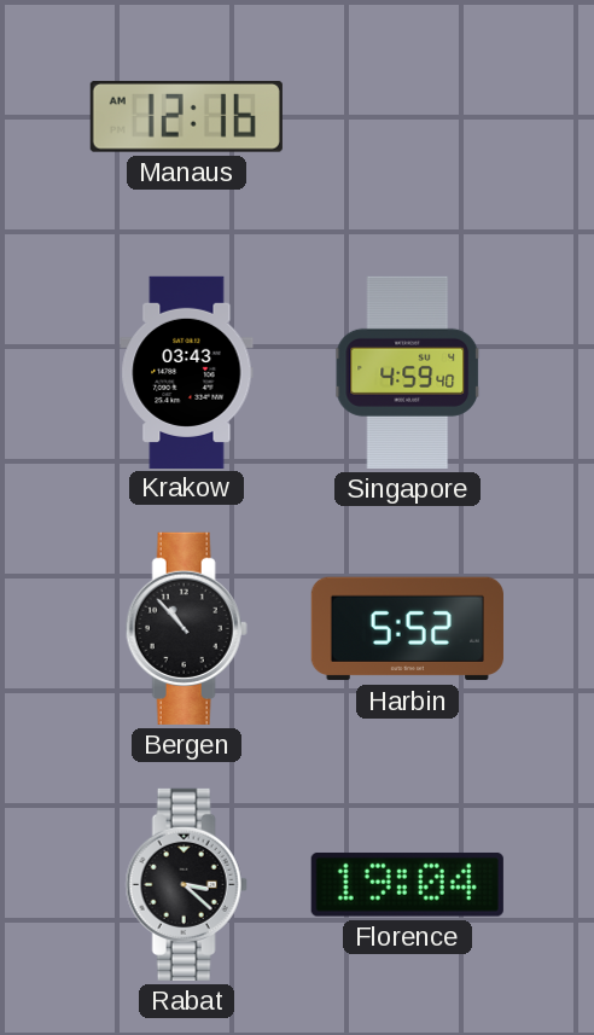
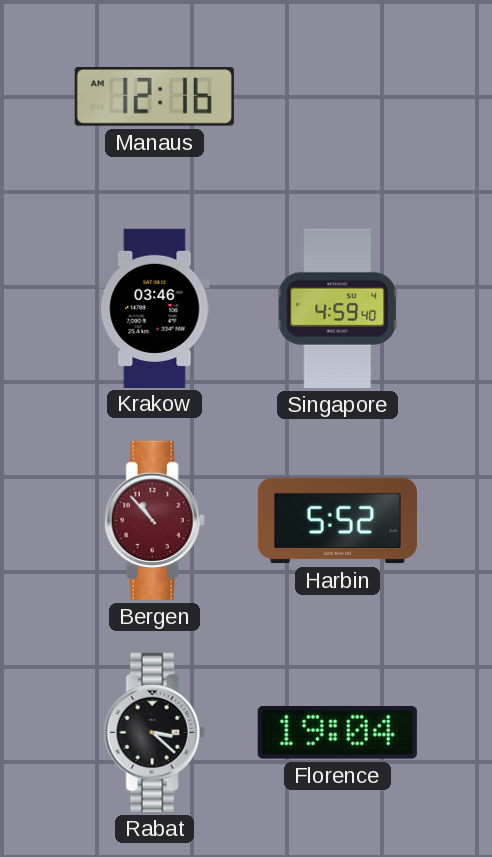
Krakow: 03:43 -> 03:46 (155, 308)
Bergen dial: black -> burgundy (154, 520)
